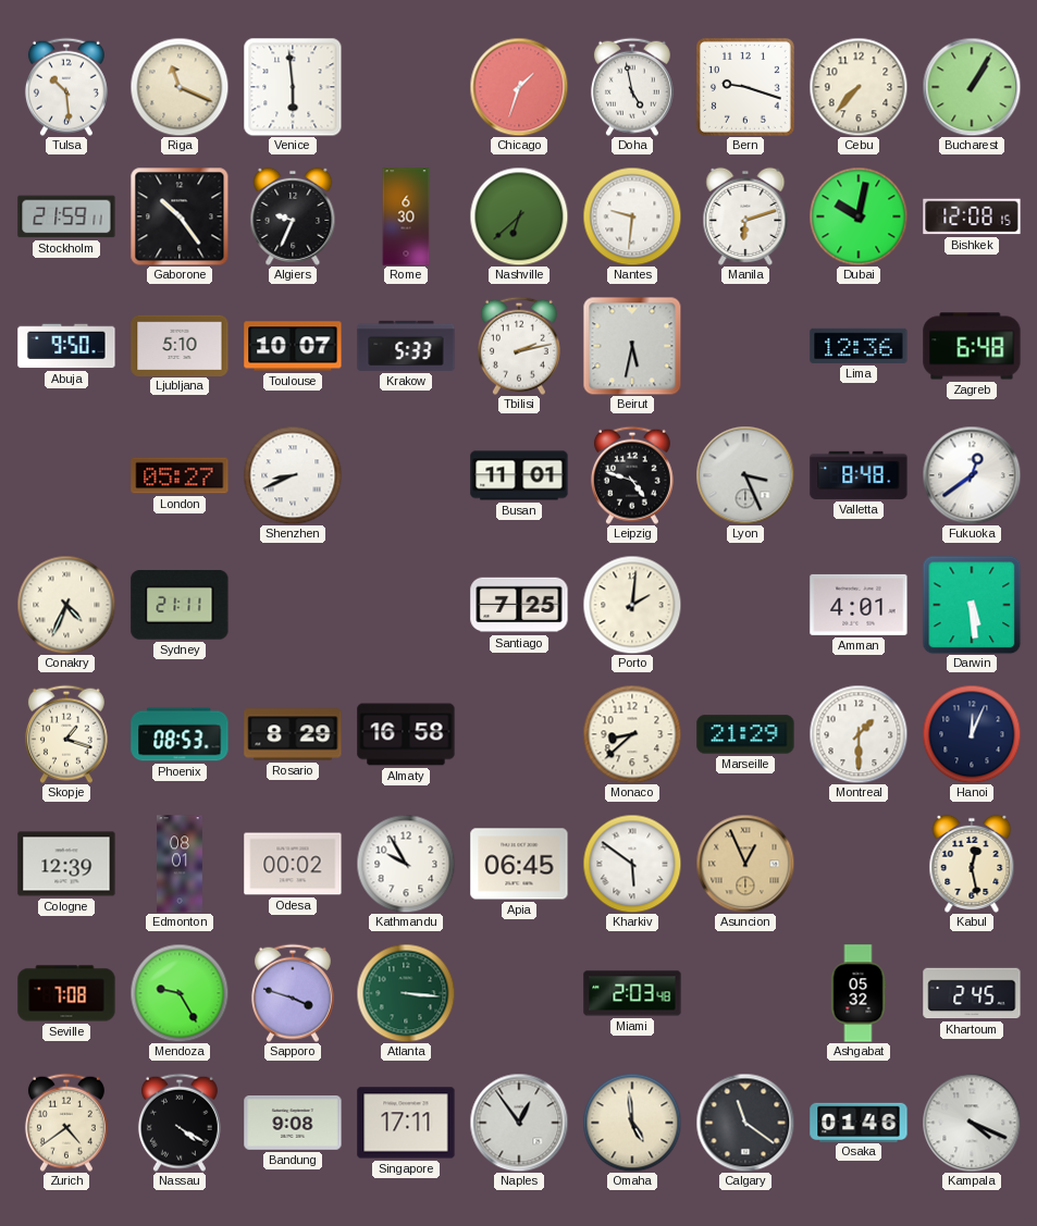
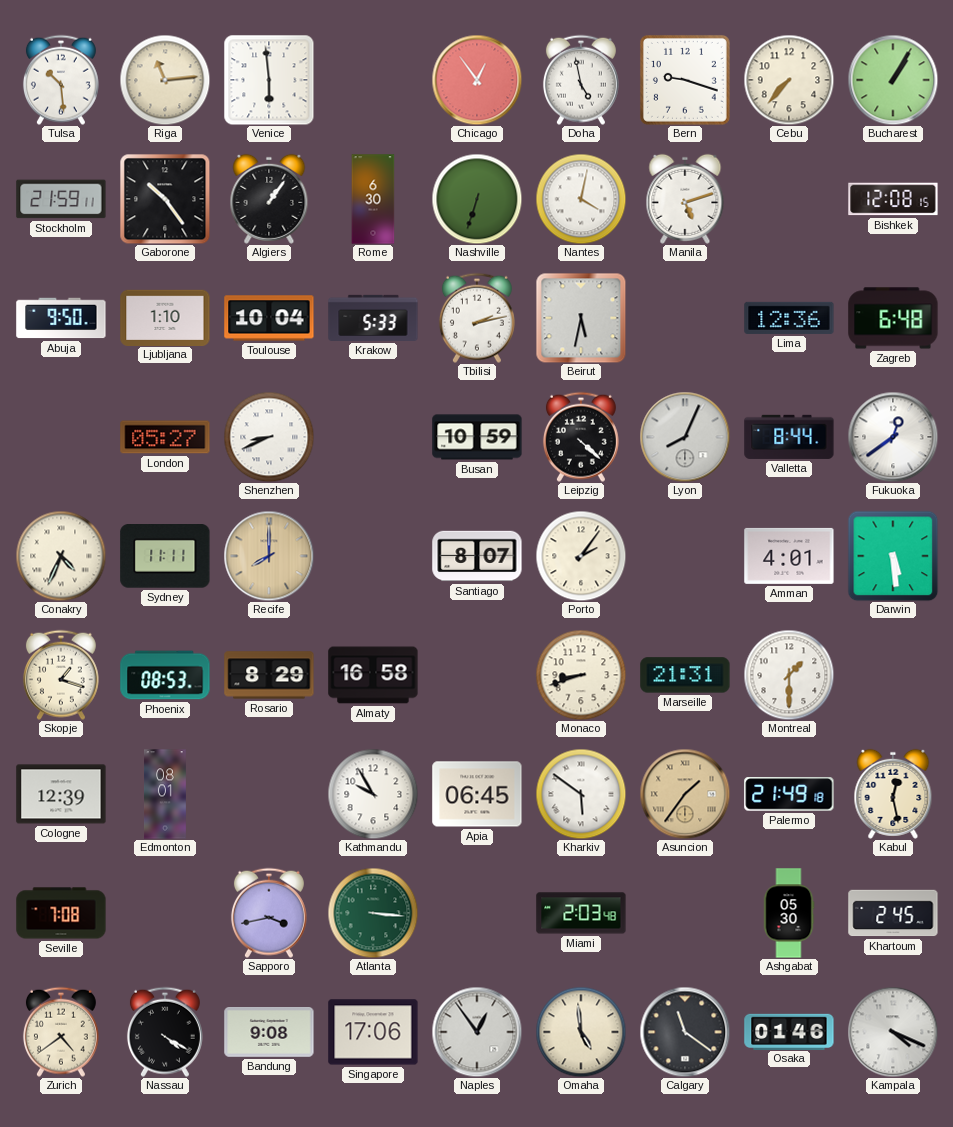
Riga: 11:19 -> 11:14 (165, 80)
Chicago: 1:33 -> 12:54 (477, 80)
Algiers: 9:34 -> 1:06 (269, 199)
Nashville: 6:38 -> 6:33 (477, 199)
Nantes: 9:31 -> 4:02 (581, 199)
Manila: 6:12 -> 5:12 (685, 199)
Dubai: 10:02 -> none (859, 216)
Ljubljana: 5:10 -> 1:10 (165, 317)
Toulouse: 10:07 -> 10:04 (269, 318)
Busan: 11:01 -> 10:59 (477, 437)
Leipzig: 4:48 -> 4:22 (581, 437)
Lyon: 3:26 -> 8:04 (685, 437)
Valletta: 8:48 -> 8:44 (789, 437)
Sydney: 21:11 -> 11:11 (165, 557)
Recife: none -> 8:00 (269, 556)
Santiago: 7:25 -> 8:07 (477, 556)
Porto: 2:01 -> 2:06 (581, 556)
Monaco: 8:38 -> 8:42 (581, 675)
Marseille: 21:29 -> 21:31 (685, 675)
Hanoi: 12:04 -> none (972, 734)
Odesa: 00:02 -> none (293, 864)
Asuncion: 12:56 -> 1:36 (685, 794)
Palermo: none -> 21:49 (789, 794)
Mendoza: 9:25 -> none (180, 993)
Sapporo: 3:48 -> 3:43 (269, 913)
Ashgabat: 05:32 -> 05:30 (789, 913)
Singapore: 17:11 -> 17:06 (373, 1032)
